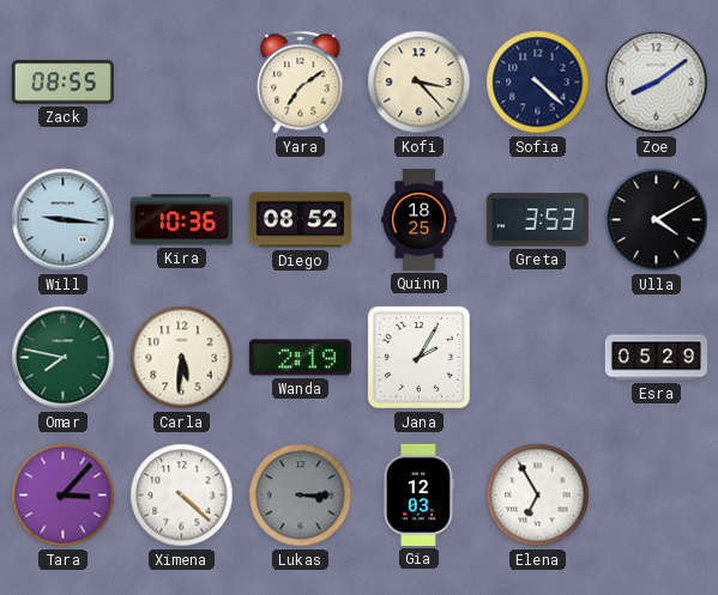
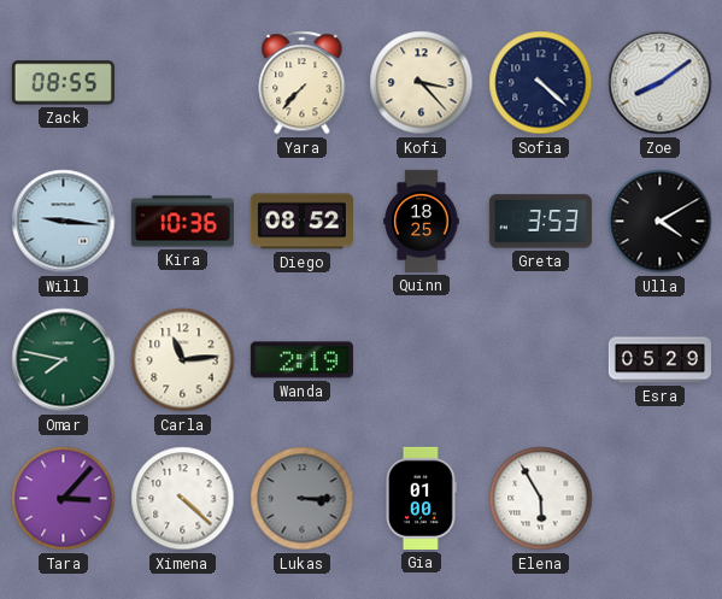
Yara: 7:09 -> 7:37 (303, 83)
Carla: 5:31 -> 11:14 (183, 360)
Jana: 2:05 -> none (418, 357)
Gia: 12:03 -> 01:00 (421, 498)
Elena: 6:55 -> 5:55 (541, 499)
